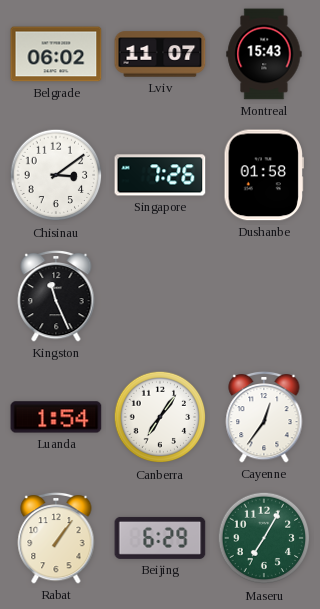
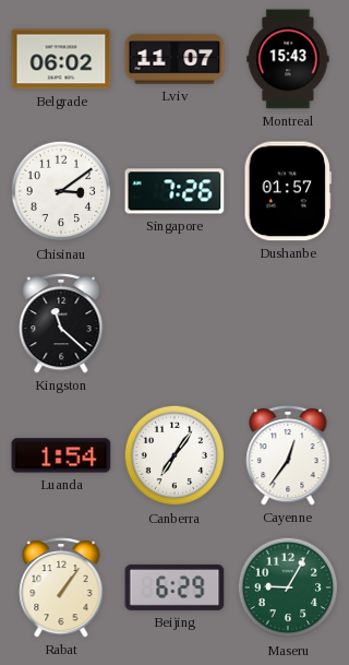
Dushanbe: 01:58 -> 01:57 (288, 191)
Kingston: 11:26 -> 11:22 (61, 323)
Maseru: 7:05 -> 9:05 (288, 587)
